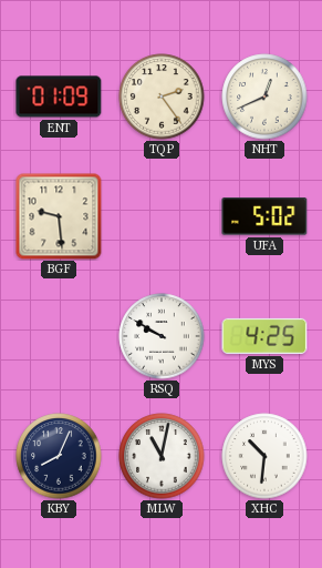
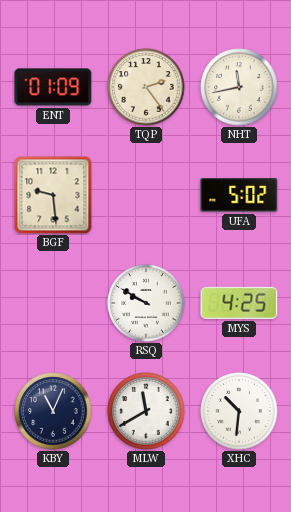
NHT: 12:41 -> 11:43 (239, 87)
KBY: 8:04 -> 11:04 (53, 411)
MLW: 11:02 -> 11:40 (146, 411)
